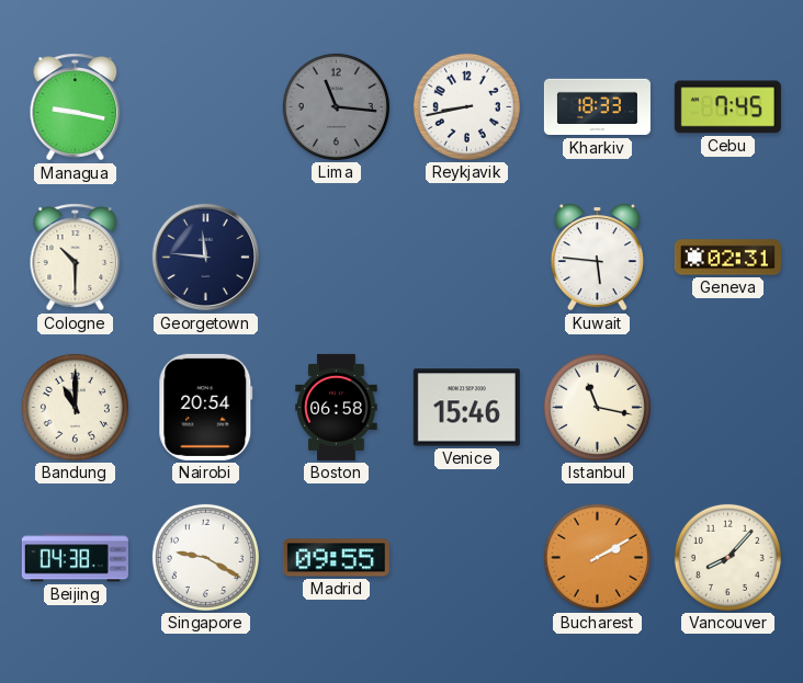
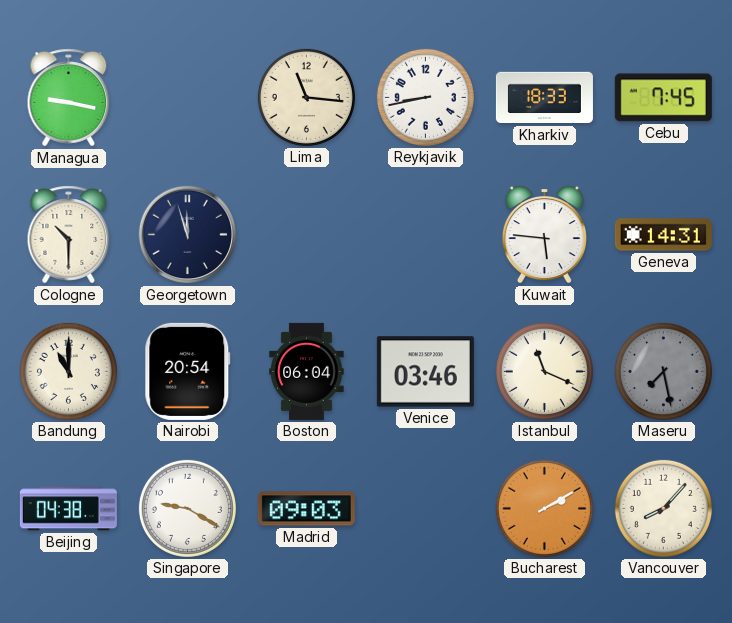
Lima dial: grey -> cream (306, 97)
Georgetown: 11:46 -> 11:57 (188, 235)
Geneva: 02:31 -> 14:31 (663, 235)
Boston: 06:58 -> 06:04 (307, 371)
Venice: 15:46 -> 03:46 (425, 372)
Istanbul: 11:17 -> 11:19 (544, 371)
Maseru: none -> 7:28 (663, 371)
Madrid: 09:55 -> 09:03 (306, 509)
